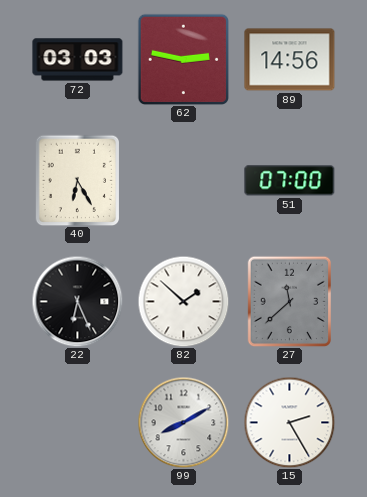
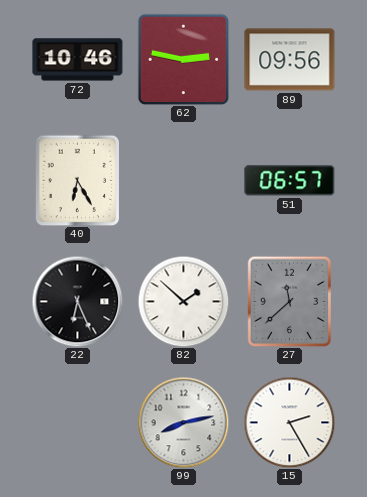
72: 03:03 -> 10:46 (78, 60)
89: 14:56 -> 09:56 (290, 60)
51: 07:00 -> 06:57 (290, 181)
99: 8:10 -> 8:13 (183, 422)
